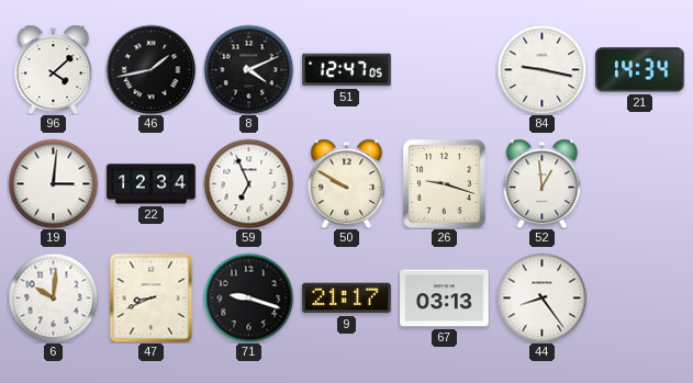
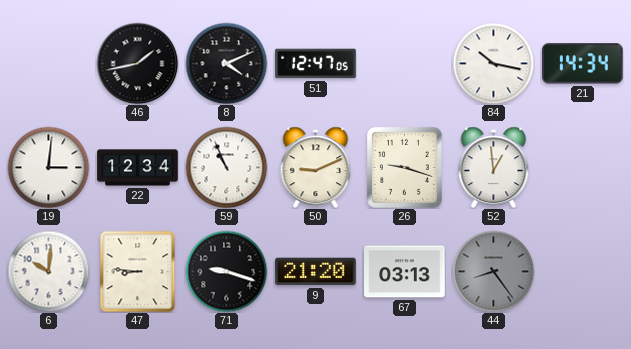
96: 4:08 -> none (54, 69)
84: 9:17 -> 10:17 (493, 63)
59: 6:56 -> 10:56 (226, 167)
50: 9:50 -> 9:11 (316, 167)
47: 8:41 -> 8:46 (138, 271)
9: 21:17 -> 21:20 (316, 272)
44 dial: white -> grey (493, 271)
